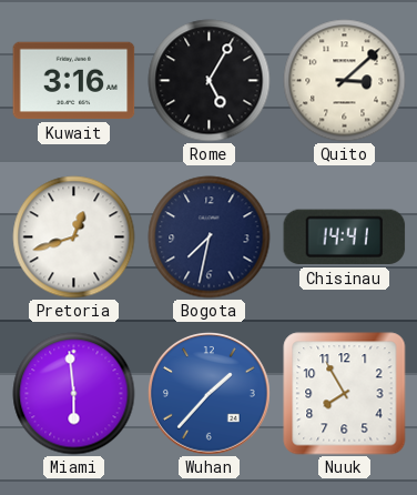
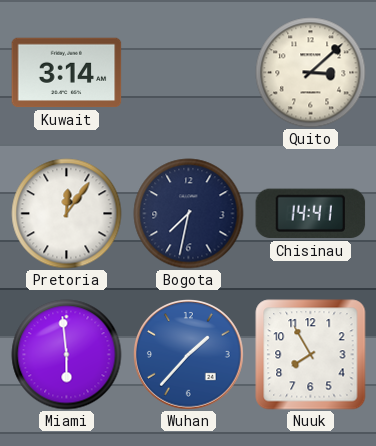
Kuwait: 3:16 -> 3:14 (67, 73)
Rome: 5:05 -> none (210, 81)
Pretoria: 12:42 -> 12:06 (67, 214)
